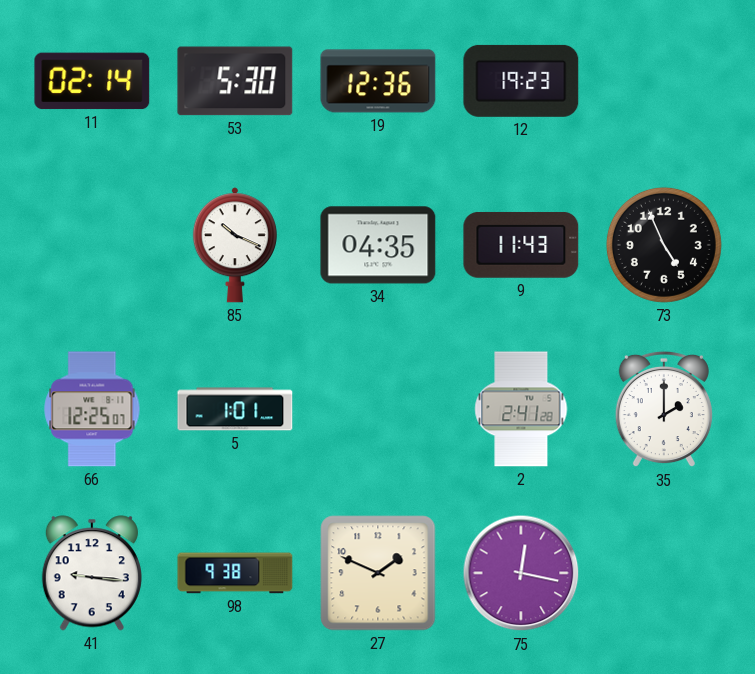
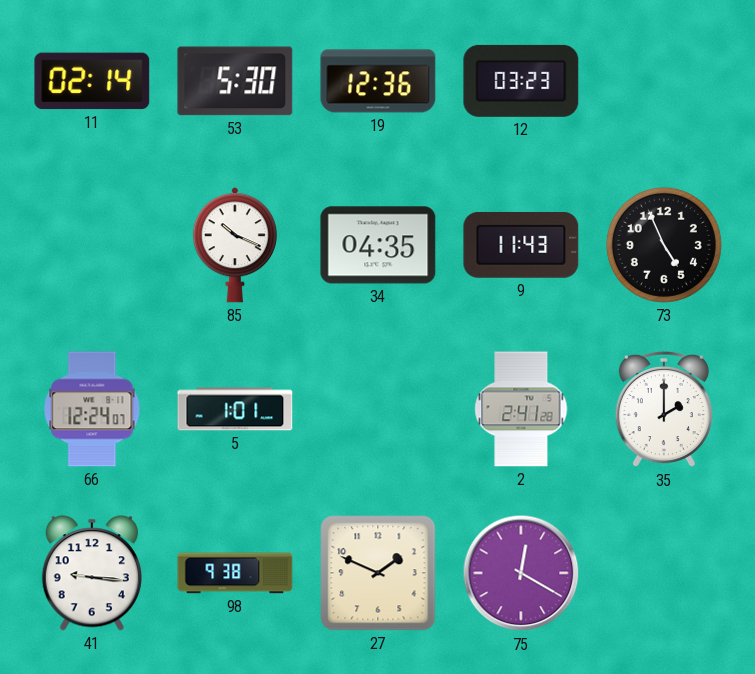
12: 19:23 -> 03:23 (521, 81)
66: 12:25 -> 12:24 (92, 409)
75: 12:17 -> 12:20 (521, 573)
